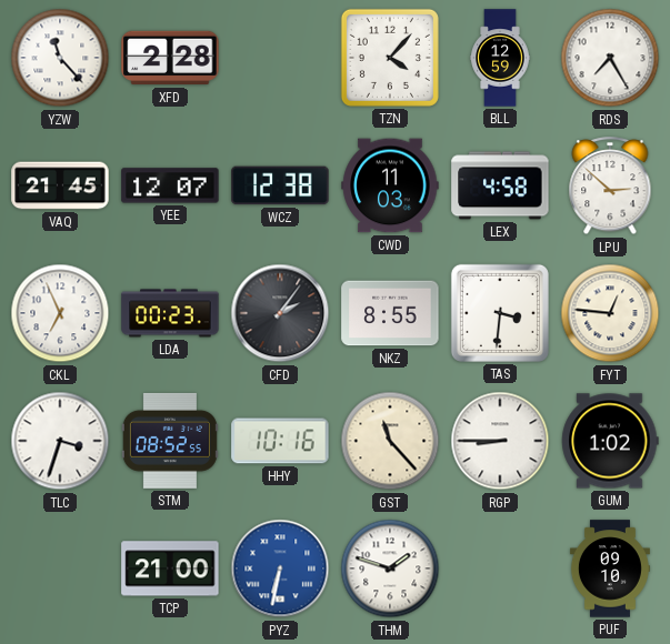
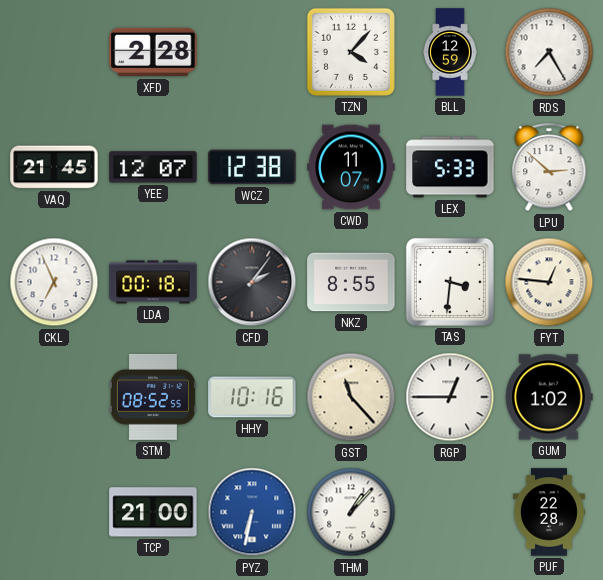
YZW: 11:23 -> none (60, 58)
CWD: 11:03 -> 11:07 (351, 167)
LEX: 4:58 -> 5:33 (450, 167)
LDA: 00:23 -> 00:18 (153, 282)
TLC: 3:33 -> none (60, 441)
RGP: 8:45 -> 12:45 (450, 397)
THM: 1:48 -> 1:07 (351, 512)
PUF: 09:10 -> 22:28 (549, 512)
